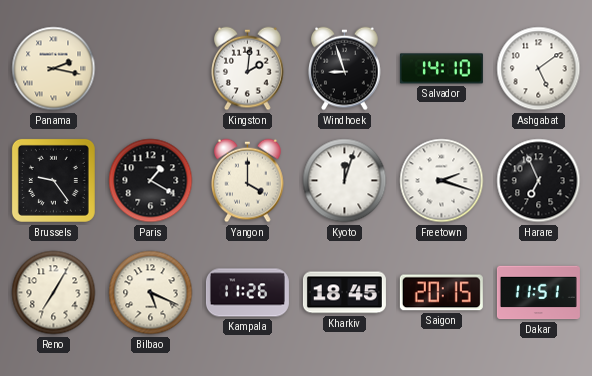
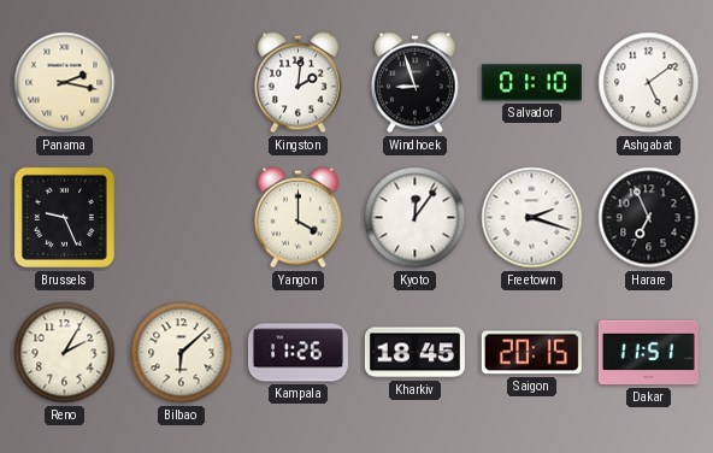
Salvador: 14:10 -> 01:10 (531, 83)
Brussels: 9:24 -> 9:26 (64, 217)
Paris: 1:20 -> none (151, 181)
Kyoto: 12:03 -> 12:06 (416, 218)
Reno: 7:05 -> 2:05 (65, 353)
Bilbao: 5:19 -> 6:08 (182, 353)
